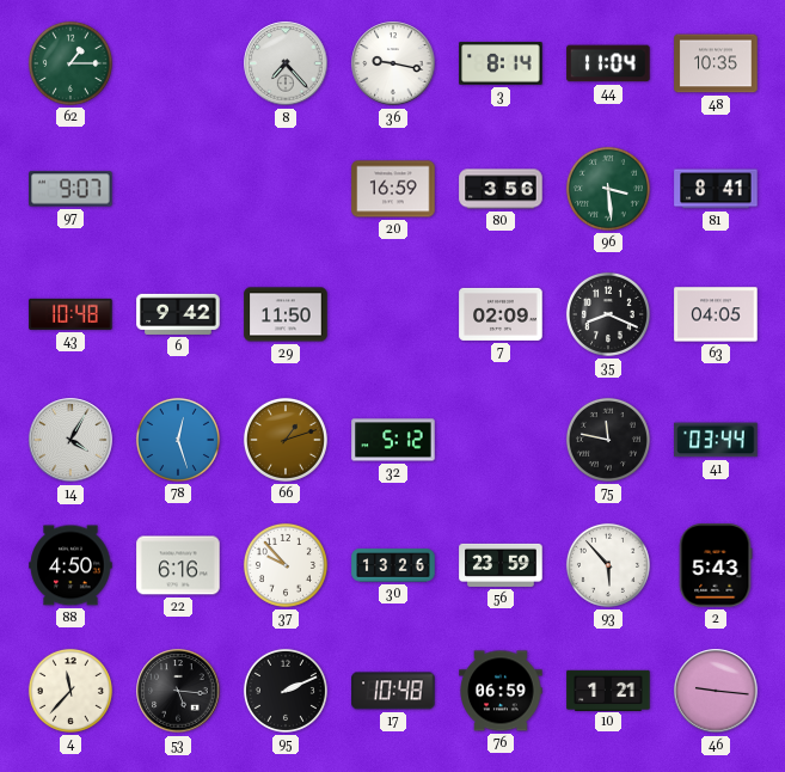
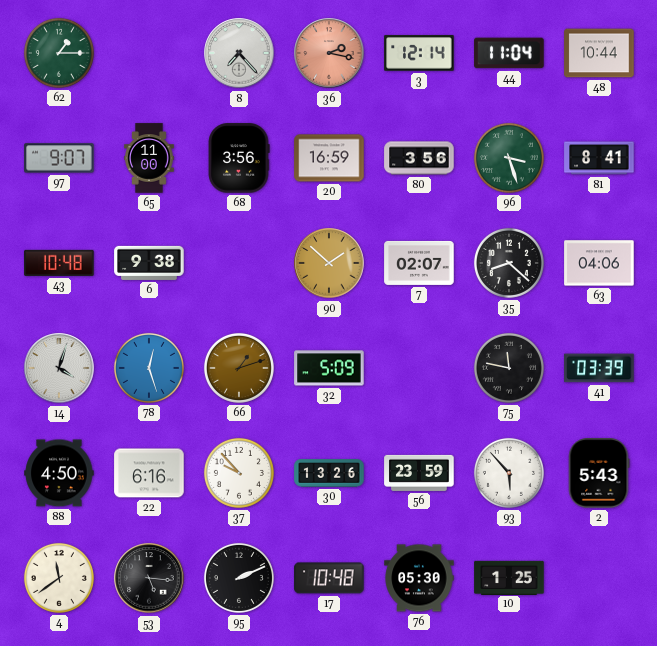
36: 9:17 -> 2:17 (329, 53)
36 dial: white -> salmon (329, 53)
3: 8:14 -> 12:14 (419, 53)
48: 10:35 -> 10:44 (599, 53)
65: none -> 11:00 (149, 158)
68: none -> 3:56 (239, 158)
96: 3:29 -> 3:27 (509, 158)
6: 9:42 -> 9:38 (149, 263)
29: 11:50 -> none (286, 314)
90: none -> 1:52 (329, 263)
7: 02:09 -> 02:07 (419, 263)
35: 8:19 -> 8:22 (509, 263)
63: 04:05 -> 04:06 (599, 263)
14: 4:05 -> 4:03 (59, 368)
32: 5:12 -> 5:09 (329, 368)
41: 03:44 -> 03:39 (599, 368)
4: 11:37 -> 11:39 (59, 578)
76: 06:59 -> 05:30 (419, 578)
10: 1:21 -> 1:25 (509, 577)
46: 9:16 -> none (716, 691)
